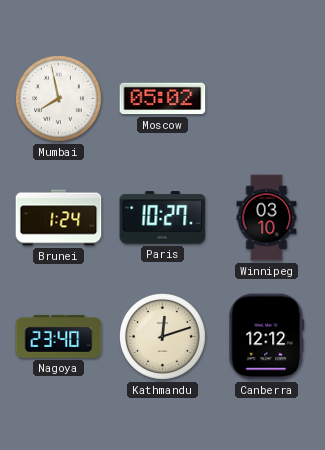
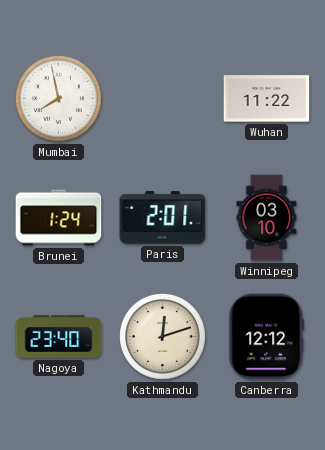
Moscow: 05:02 -> none (163, 99)
Wuhan: none -> 11:22 (267, 99)
Paris: 10:27 -> 2:01 (163, 218)
